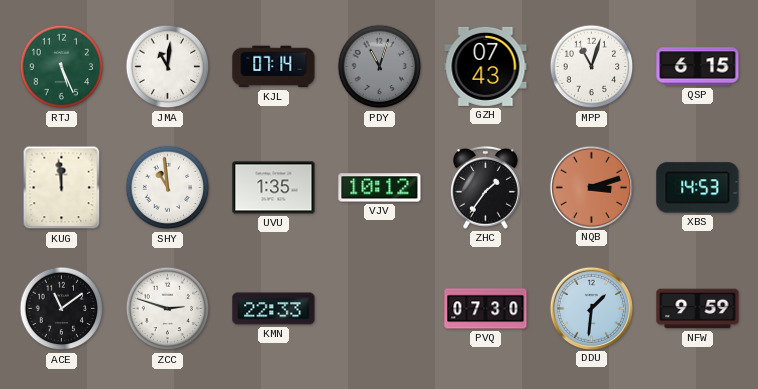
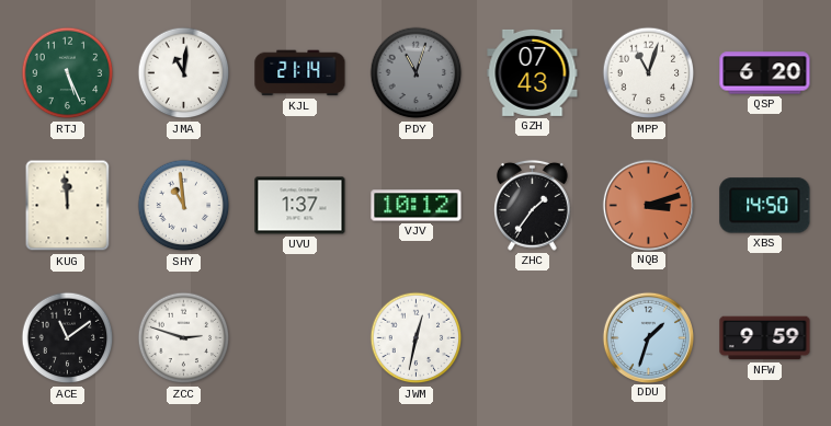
KJL: 07:14 -> 21:14 (300, 73)
QSP: 6:15 -> 6:20 (765, 73)
UVU: 1:35 -> 1:37 (300, 206)
XBS: 14:53 -> 14:50 (765, 206)
KMN: 22:33 -> none (274, 309)
JWM: none -> 12:32 (417, 338)
PVQ: 07:30 -> none (486, 309)
DDU: 1:31 -> 1:33 (648, 337)
